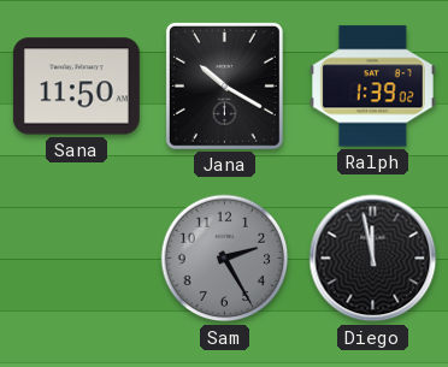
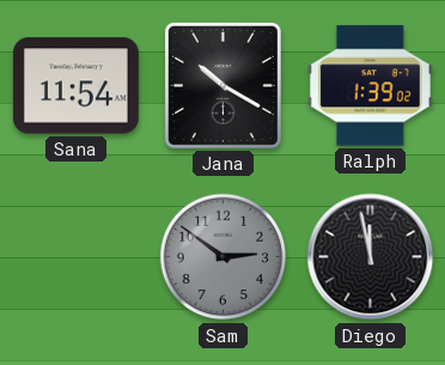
Sana: 11:50 -> 11:54 (75, 86)
Sam: 2:25 -> 2:51 (224, 257)
